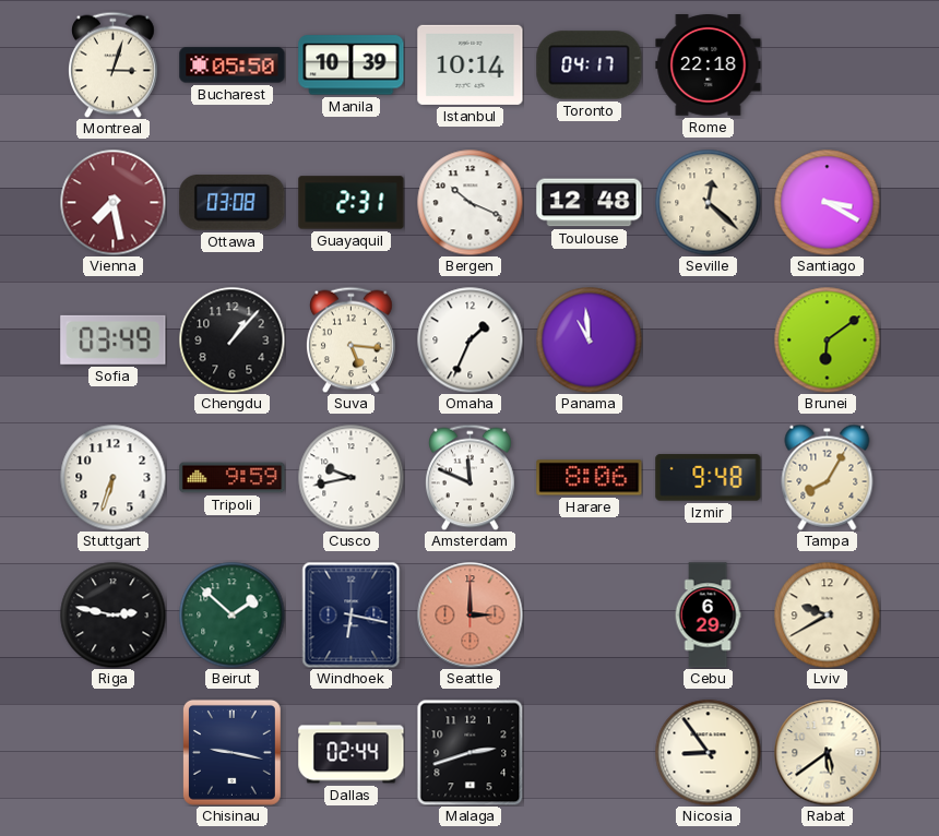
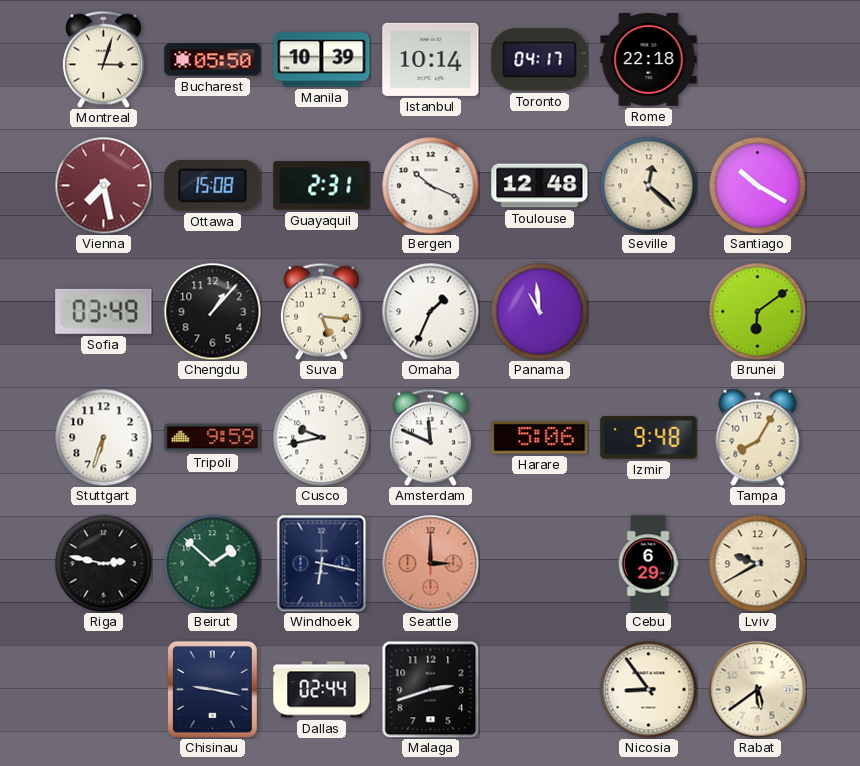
Ottawa: 03:08 -> 15:08 (213, 186)
Santiago: 3:20 -> 10:20 (757, 185)
Harare: 8:06 -> 5:06 (540, 438)
